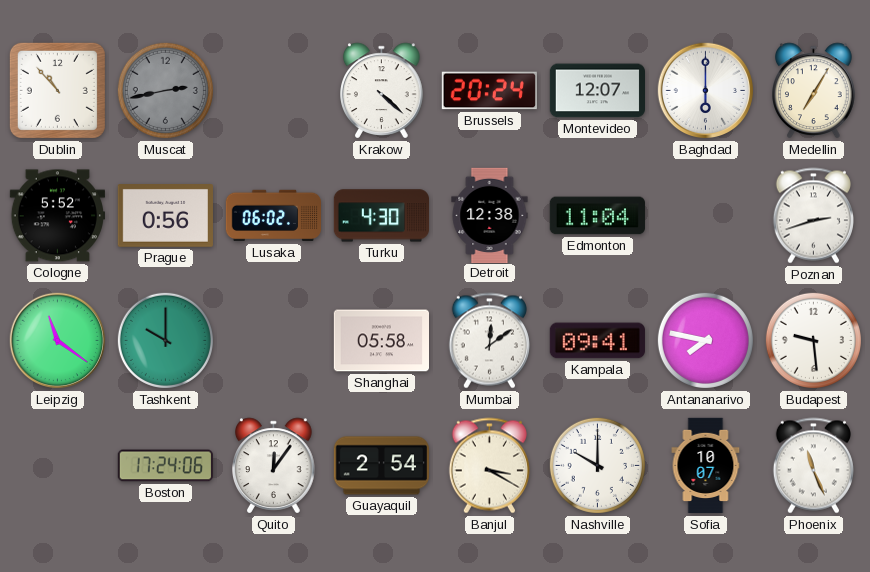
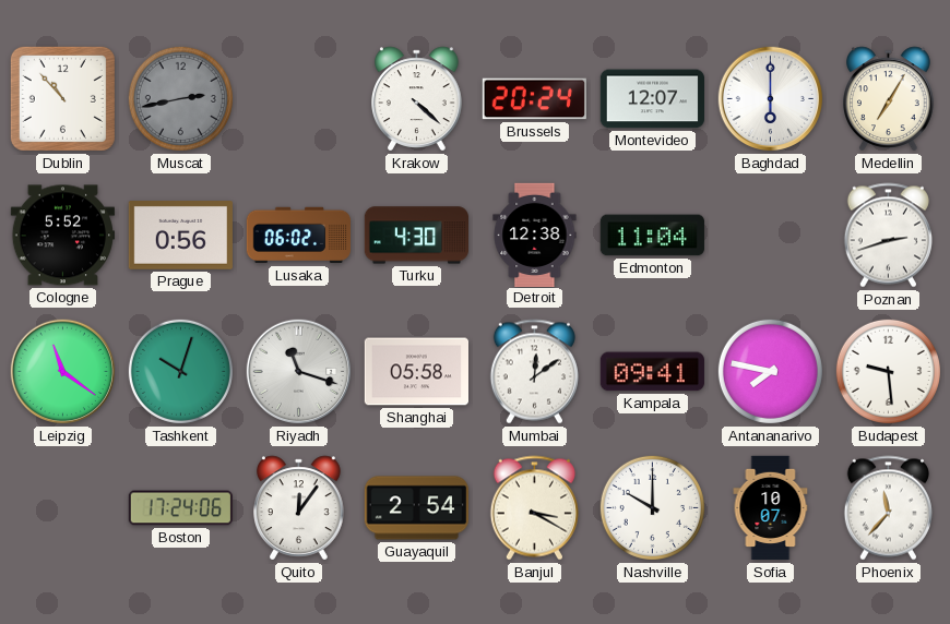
Tashkent: 10:00 -> 10:03 (180, 371)
Riyadh: none -> 11:18 (299, 372)
Phoenix: 11:26 -> 11:37 (888, 508)
